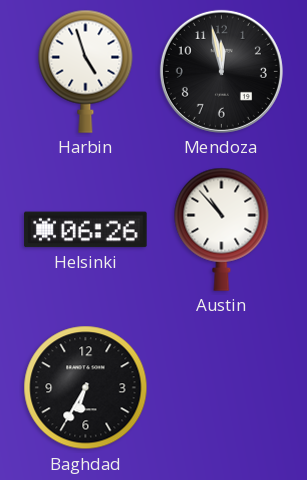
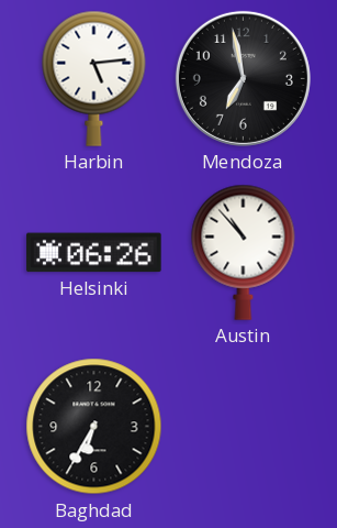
Harbin: 4:57 -> 5:14 (94, 78)
Mendoza: 11:58 -> 6:58 (243, 78)
